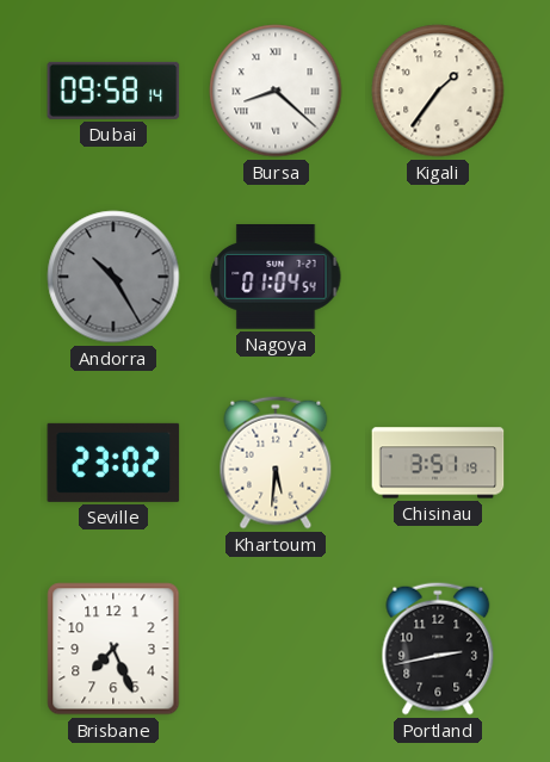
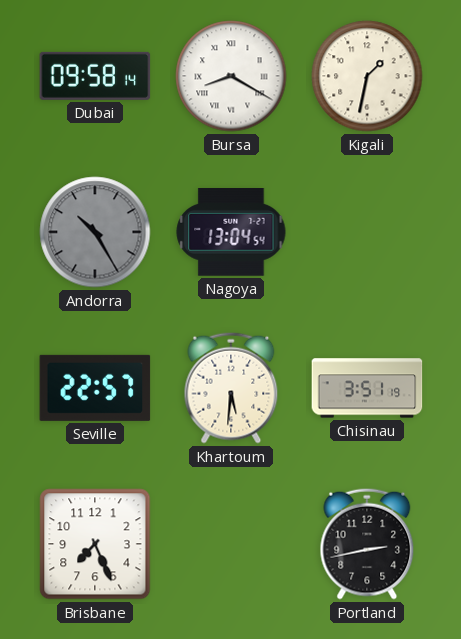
Bursa: 8:22 -> 8:20 (231, 76)
Kigali: 1:36 -> 1:32 (367, 76)
Nagoya: 01:04 -> 13:04 (231, 233)
Seville: 23:02 -> 22:57 (95, 388)
